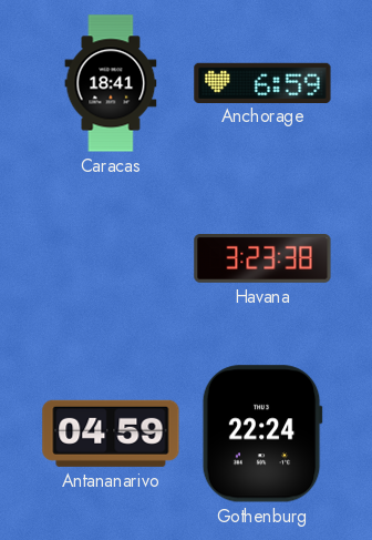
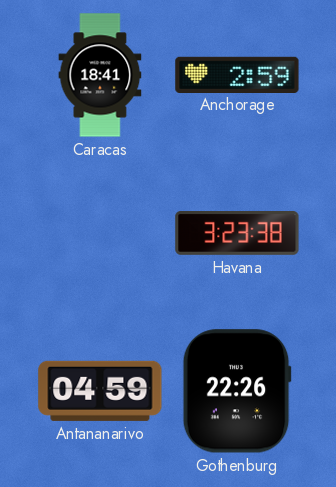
Anchorage: 6:59 -> 2:59 (237, 74)
Gothenburg: 22:24 -> 22:26 (237, 391)
